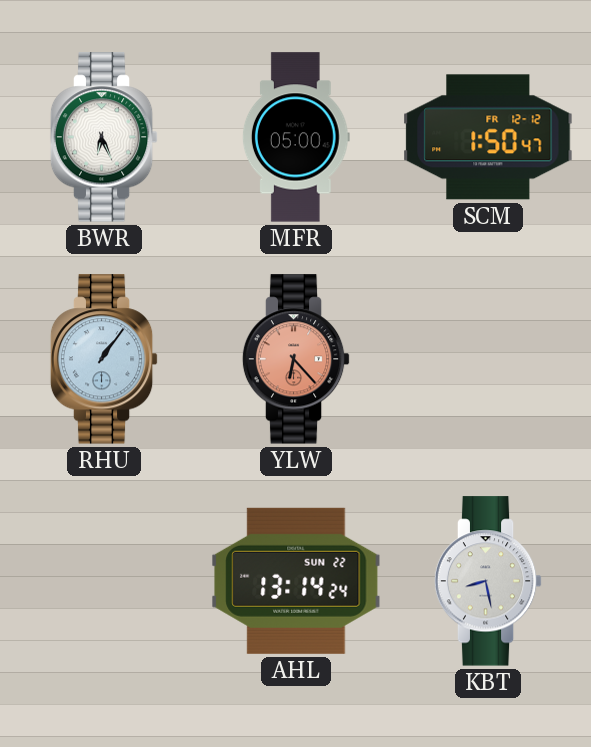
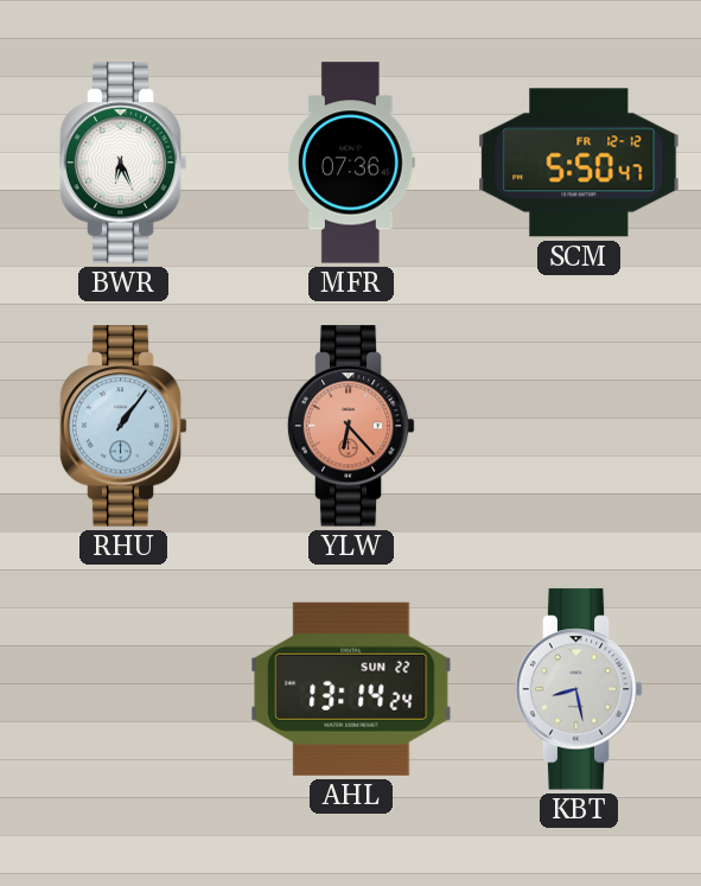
MFR: 05:00 -> 07:36 (351, 162)
SCM: 1:50 -> 5:50 (579, 162)
